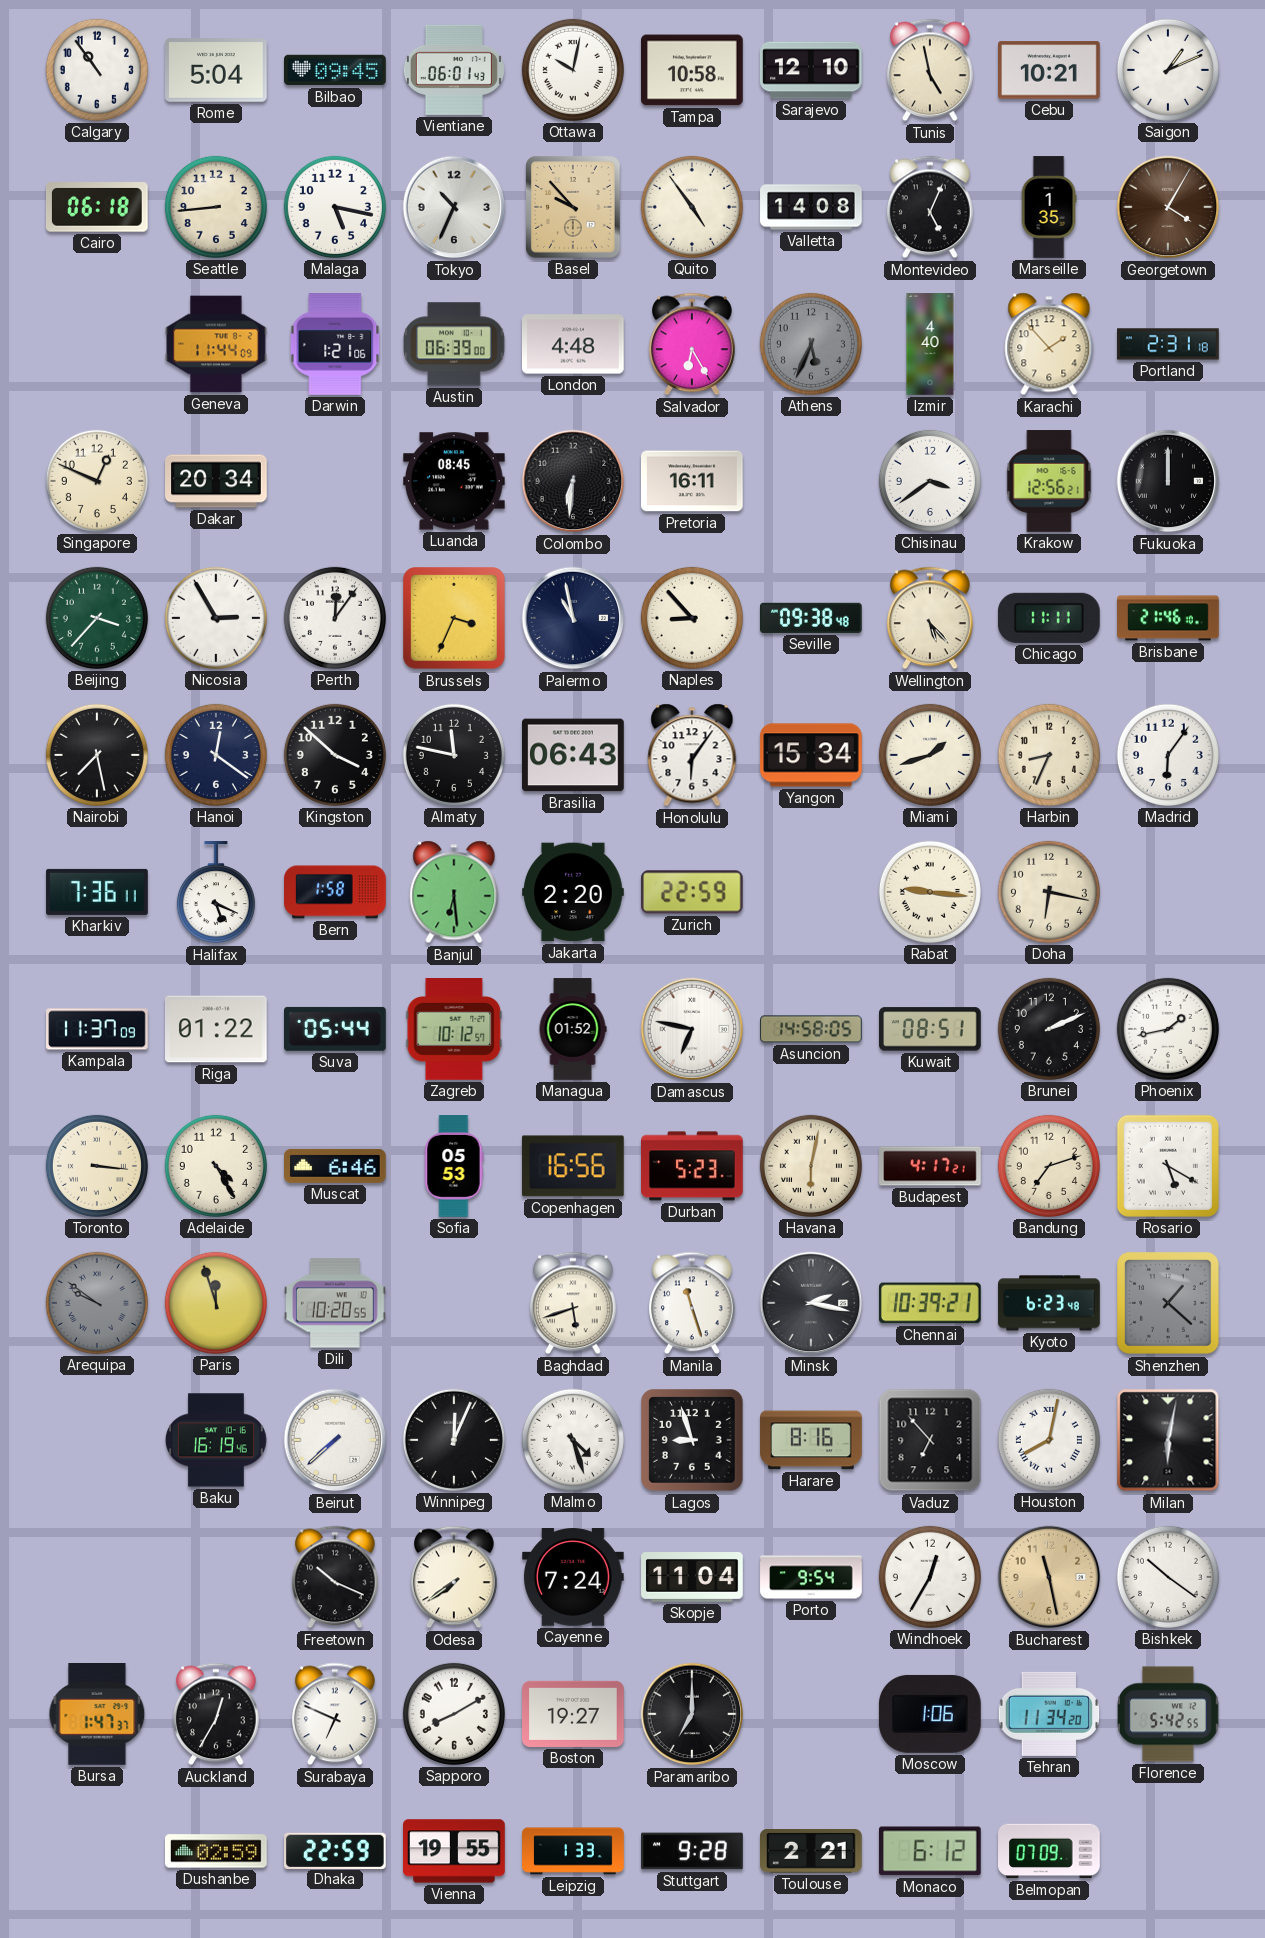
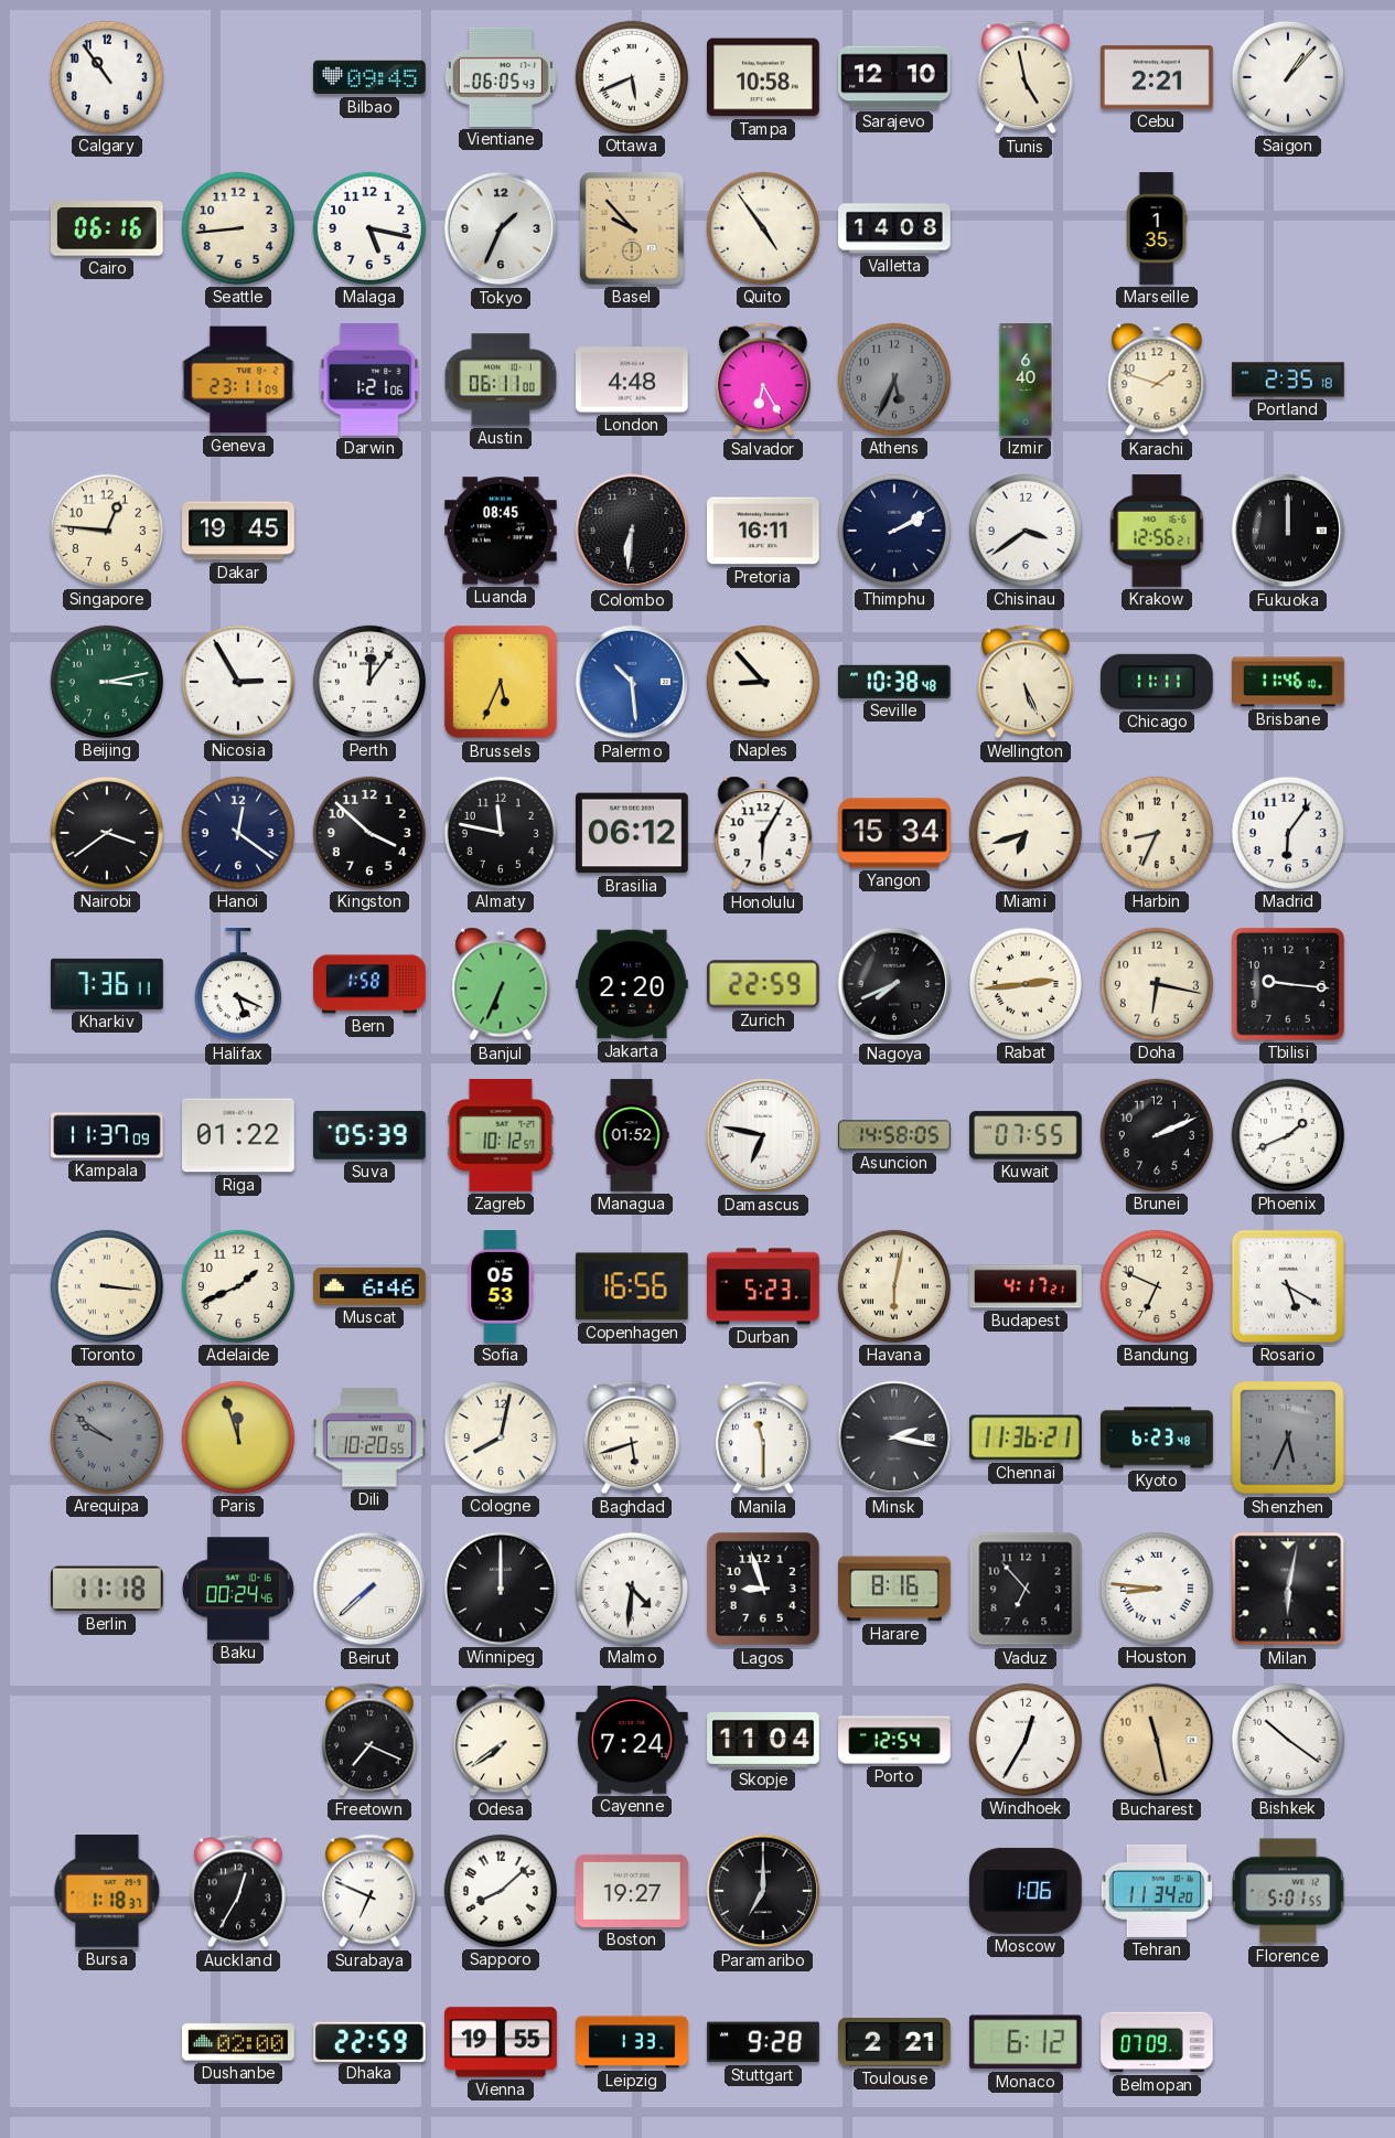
Rome: 5:04 -> none (217, 70)
Vientiane: 06:01 -> 06:05 (501, 77)
Ottawa: 10:02 -> 5:41 (632, 77)
Cebu: 10:21 -> 2:21 (1158, 77)
Saigon: 1:11 -> 1:07 (1288, 77)
Cairo: 06:18 -> 06:16 (107, 228)
Tokyo: 10:34 -> 1:34 (501, 228)
Montevideo: 5:04 -> none (931, 207)
Georgetown: 4:05 -> none (1168, 207)
Geneva: 11:44 -> 23:11 (238, 380)
Austin: 06:39 -> 06:11 (501, 380)
Izmir: 4:40 -> 6:40 (1026, 380)
Karachi: 1:53 -> 1:48 (1157, 380)
Portland: 2:31 -> 2:35 (1288, 380)
Singapore: 12:49 -> 12:46 (107, 531)
Dakar: 20:34 -> 19:45 (238, 531)
Thimphu: none -> 2:10 (894, 531)
Beijing: 3:37 -> 3:13 (107, 682)
Brussels: 3:34 -> 5:34 (501, 682)
Palermo: 10:58 -> 10:29 (632, 682)
Palermo dial: navy -> blue (632, 682)
Seville: 09:38 -> 10:38 (894, 682)
Wellington: 5:23 -> 5:26 (1027, 682)
Brisbane: 21:46 -> 11:46 (1288, 682)
Nairobi: 7:28 -> 3:39 (107, 833)
Brasilia: 06:43 -> 06:12 (633, 833)
Honolulu: 6:06 -> 6:05 (763, 833)
Miami: 1:42 -> 6:42 (1026, 833)
Banjul: 6:29 -> 6:34 (501, 984)
Nagoya: none -> 7:41 (894, 984)
Rabat: 9:16 -> 2:44 (1026, 984)
Tbilisi: none -> 9:16 (1289, 985)
Suva: 05:44 -> 05:39 (371, 1135)
Kuwait: 08:51 -> 07:55 (1027, 1135)
Phoenix: 1:43 -> 1:41 (1288, 1135)
Adelaide: 4:25 -> 1:41 (238, 1286)
Bandung: 7:12 -> 6:49 (1157, 1286)
Cologne: none -> 8:02 (501, 1437)
Manila: 11:27 -> 11:30 (764, 1437)
Chennai: 10:39 -> 11:36 (1027, 1437)
Shenzhen: 1:22 -> 5:34 (1288, 1437)
Berlin: none -> 11:18 (107, 1589)
Baku: 16:19 -> 00:24 (238, 1589)
Winnipeg: 12:04 -> 12:00 (501, 1589)
Malmo: 4:27 -> 4:31 (632, 1589)
Houston: 8:02 -> 8:46 (1157, 1589)
Freetown: 10:19 -> 7:19 (371, 1740)
Porto: 9:54 -> 12:54 (894, 1740)
Bursa: 1:47 -> 1:18 (107, 1892)
Sapporo: 8:10 -> 8:08 (501, 1891)
Florence: 5:42 -> 5:01 (1289, 1891)
Dushanbe: 02:59 -> 02:00 (239, 2042)
